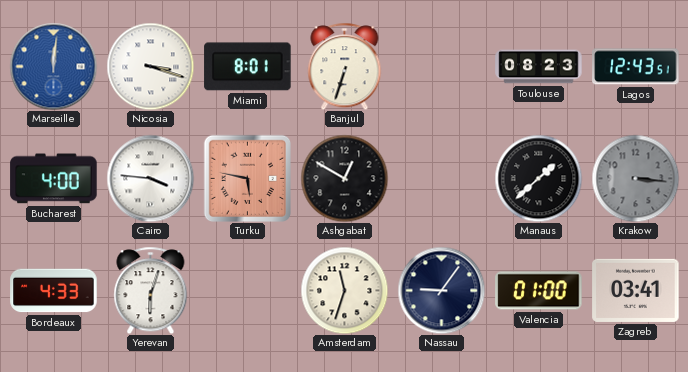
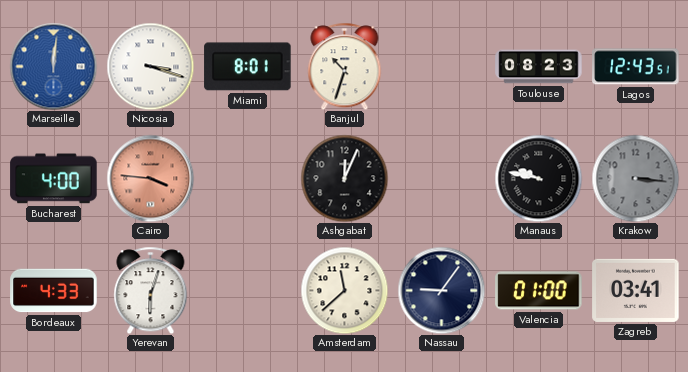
Banjul: 6:33 -> 10:33 (345, 66)
Cairo dial: white -> salmon (150, 178)
Turku: 5:47 -> none (247, 178)
Ashgabat: 12:50 -> 12:04 (344, 178)
Manaus: 1:38 -> 9:47 (538, 178)
Amsterdam: 11:33 -> 11:38 (344, 290)
